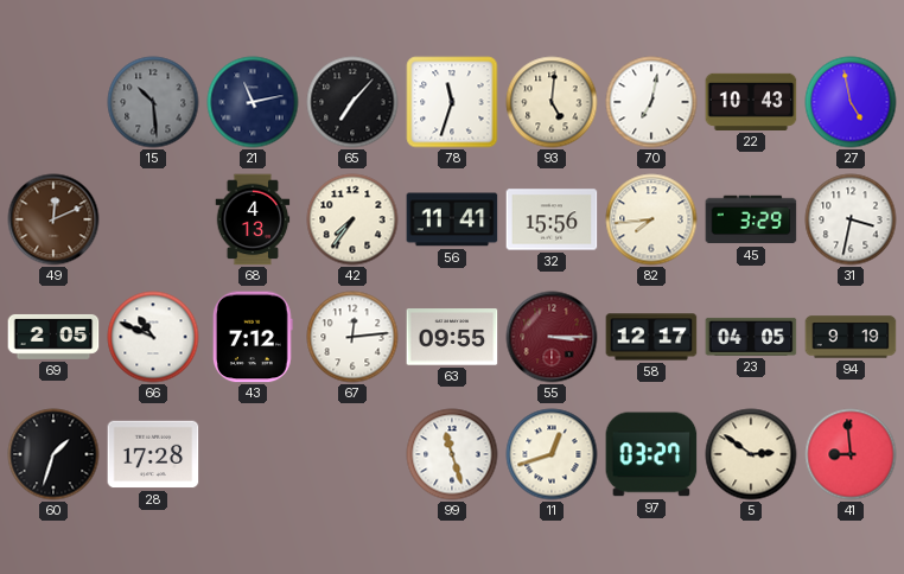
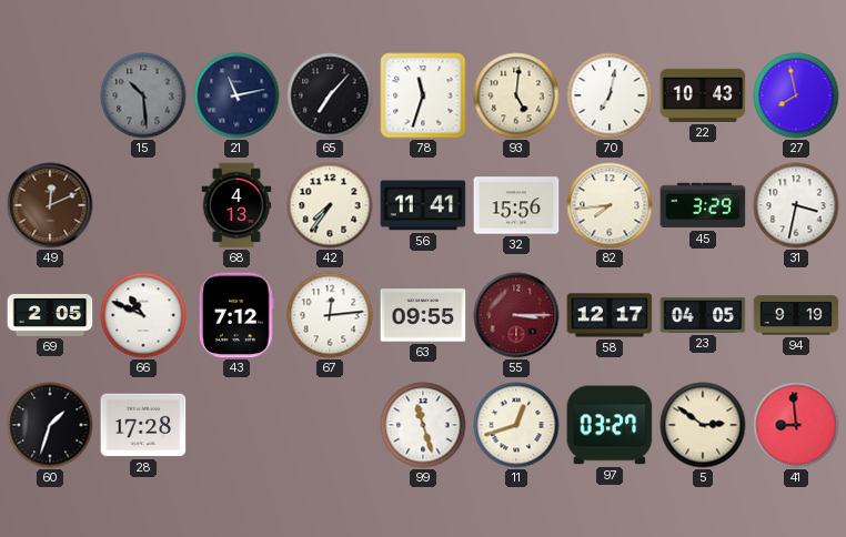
27: 4:58 -> 7:58 (796, 95)
